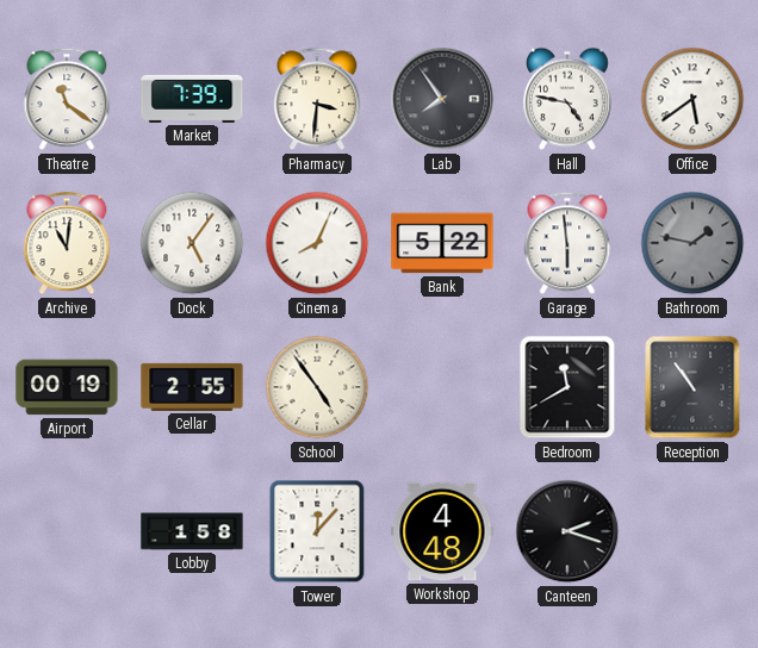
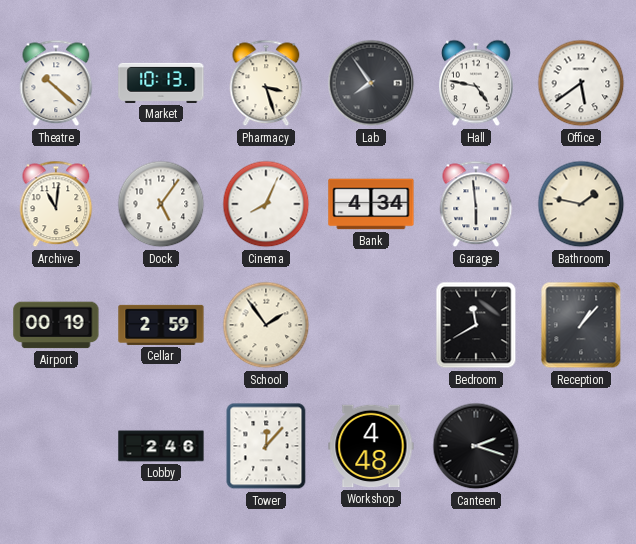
Theatre: 11:21 -> 10:22 (56, 83)
Market: 7:39 -> 10:13 (161, 83)
Pharmacy: 3:31 -> 3:27 (266, 83)
Bank: 5:22 -> 4:34 (371, 204)
Bathroom dial: grey -> cream (581, 204)
Cellar: 2:55 -> 2:59 (161, 325)
School: 4:54 -> 1:54 (266, 325)
Reception: 10:54 -> 1:07 (581, 325)
Lobby: 1:58 -> 2:46 (161, 446)
